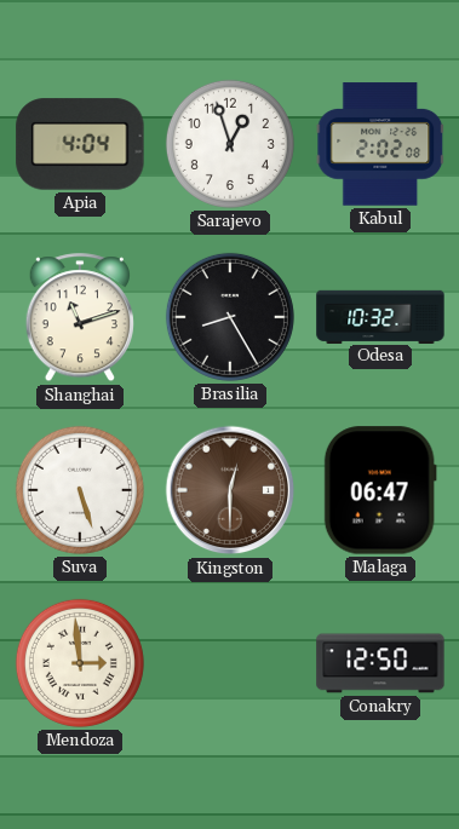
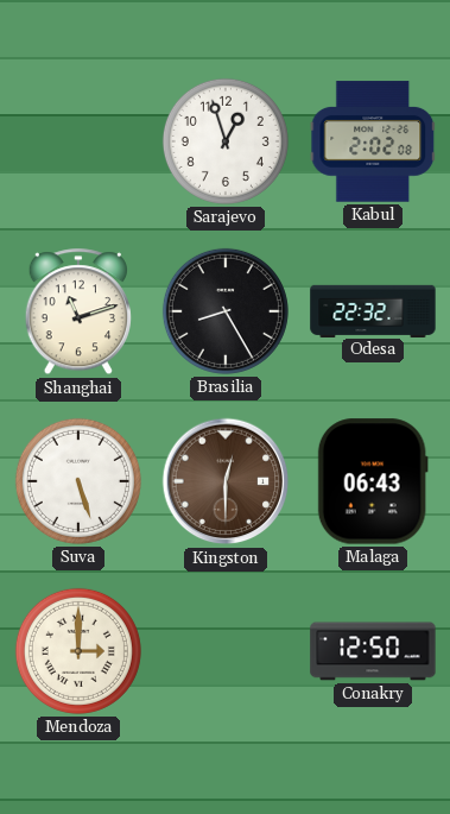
Apia: 4:04 -> none (80, 144)
Odesa: 10:32 -> 22:32 (373, 310)
Malaga: 06:47 -> 06:43 (373, 481)
Mendoza: 2:59 -> 3:00 (78, 651)
